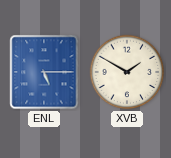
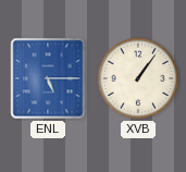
XVB: 1:50 -> 1:06 (138, 78)
